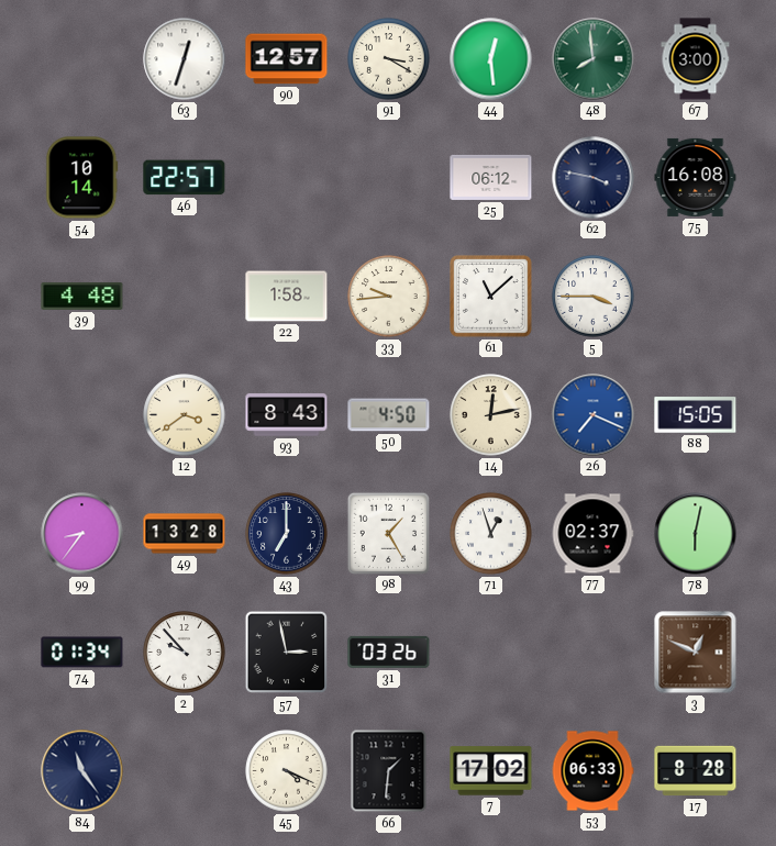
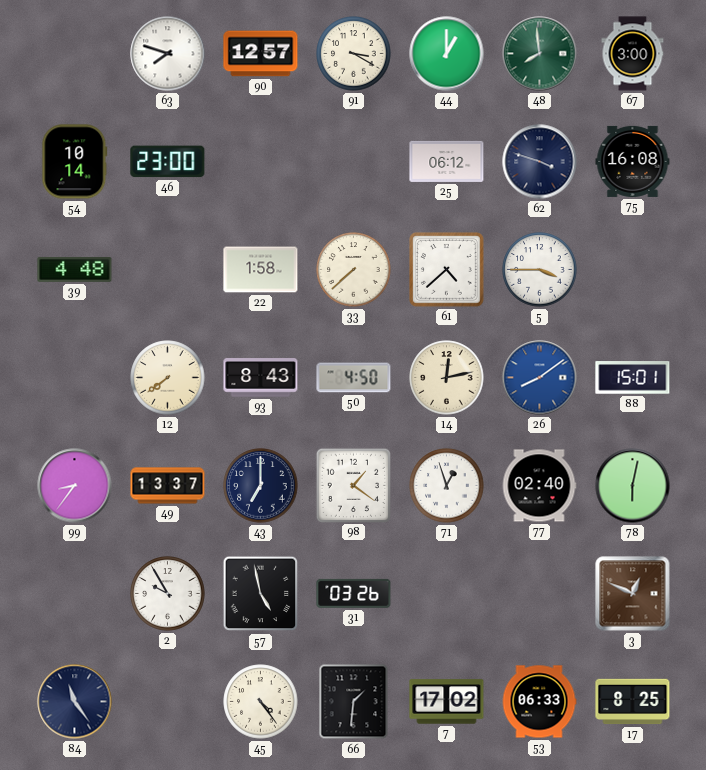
63: 12:33 -> 7:48 (168, 54)
44: 12:29 -> 1:00 (447, 54)
46: 22:57 -> 23:00 (168, 162)
62: 3:47 -> 3:48 (540, 162)
33: 9:44 -> 7:38 (354, 270)
61: 11:08 -> 4:38 (447, 270)
12: 3:39 -> 7:39 (168, 378)
26: 7:19 -> 8:09 (540, 378)
88: 15:05 -> 15:01 (633, 378)
49: 13:28 -> 13:37 (168, 486)
98: 1:25 -> 1:21 (353, 485)
77: 02:37 -> 02:40 (539, 486)
74: 01:34 -> none (82, 653)
2: 9:53 -> 9:55 (168, 594)
57: 2:58 -> 4:58 (261, 594)
45: 4:19 -> 4:24 (261, 702)
17: 8:28 -> 8:25 (633, 702)
